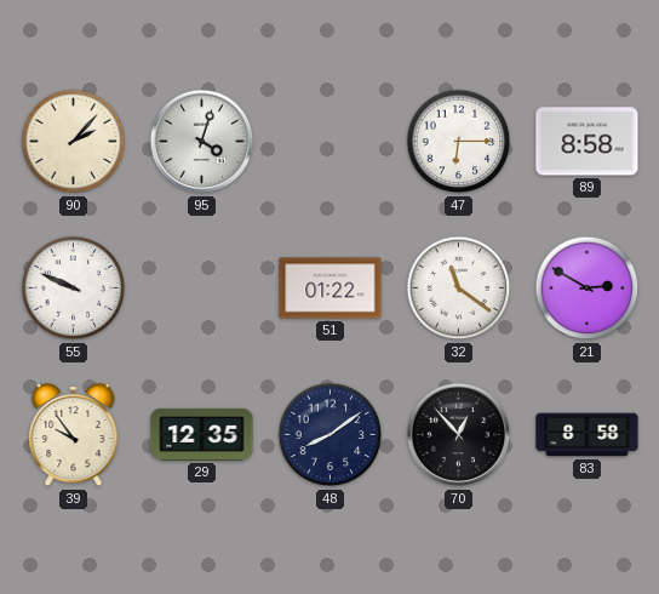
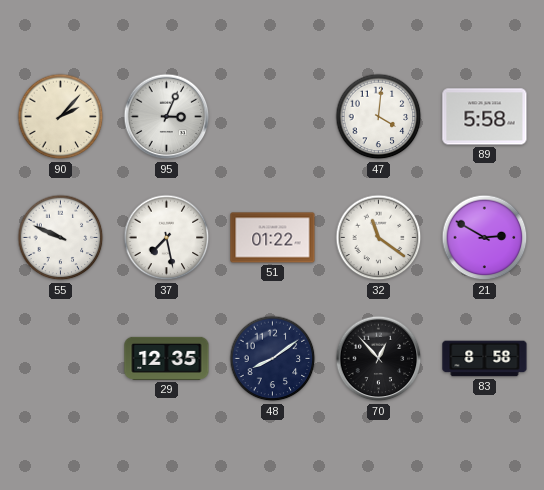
95: 4:03 -> 3:04 (167, 117)
47: 6:15 -> 4:01 (379, 117)
89: 8:58 -> 5:58 (485, 117)
37: none -> 7:28 (167, 238)
39: 9:54 -> none (74, 435)
